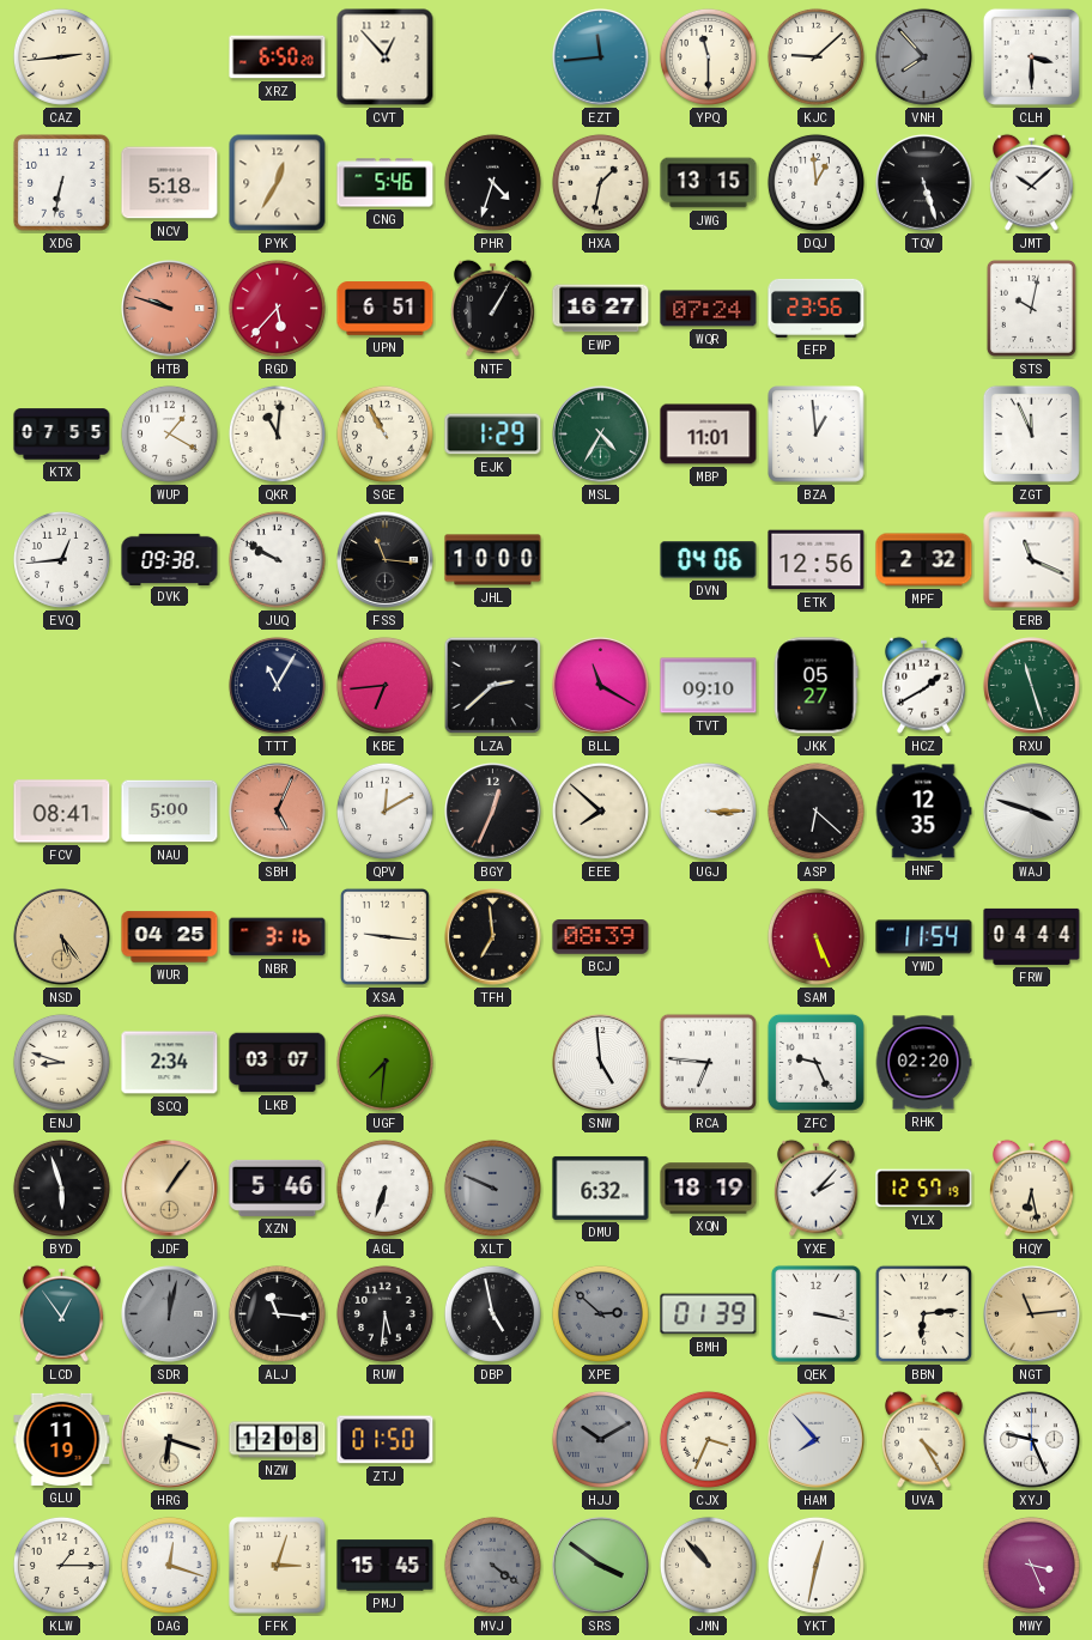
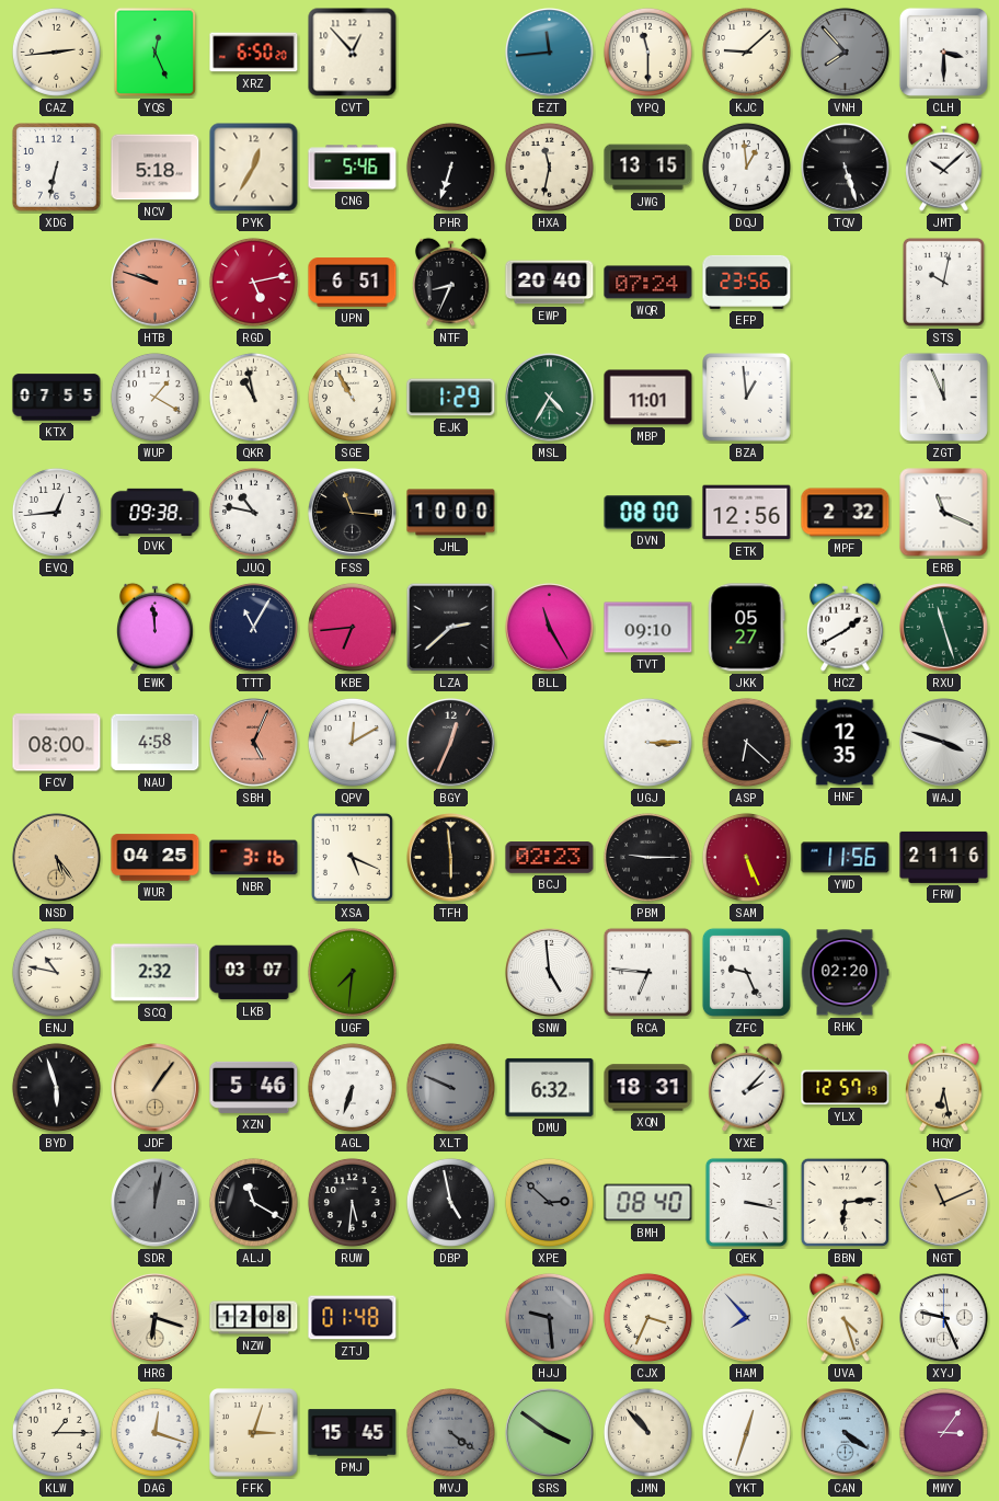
YQS: none -> 12:26 (156, 53)
PHR: 4:33 -> 6:33 (450, 167)
HXA: 1:32 -> 11:32 (549, 167)
RGD: 5:37 -> 5:13 (253, 282)
NTF: 1:05 -> 8:34 (451, 282)
EWP: 16:27 -> 20:40 (550, 283)
QKR: 11:01 -> 10:58 (253, 397)
JUQ: 9:50 -> 10:47 (253, 512)
DVN: 04:06 -> 08:00 (648, 513)
EWK: none -> 11:59 (156, 627)
BLL: 11:20 -> 11:25 (550, 628)
FCV: 08:41 -> 08:00 (57, 743)
NAU: 5:00 -> 4:58 (156, 743)
EEE: 7:52 -> none (600, 810)
XSA: 9:16 -> 5:19 (352, 857)
TFH: 6:59 -> 5:59 (451, 858)
BCJ: 08:39 -> 02:23 (550, 858)
PBM: none -> 9:15 (647, 857)
YWD: 11:54 -> 11:56 (846, 858)
FRW: 04:44 -> 21:16 (944, 857)
ENJ: 8:48 -> 10:47 (56, 972)
SCQ: 2:34 -> 2:32 (156, 973)
XQN: 18:19 -> 18:31 (648, 1088)
LCD: 12:54 -> none (62, 1313)
ALJ: 11:16 -> 11:20 (253, 1202)
BMH: 01:39 -> 08:40 (648, 1203)
NGT: 11:14 -> 11:11 (944, 1203)
GLU: 11:19 -> none (62, 1439)
ZTJ: 01:50 -> 01:48 (353, 1318)
HJJ: 10:10 -> 9:29 (549, 1317)
UVA: 4:25 -> 4:27 (846, 1317)
YKT: 12:32 -> 12:33 (746, 1432)
CAN: none -> 4:21 (846, 1433)
MWY: 3:26 -> 3:06 (943, 1432)
